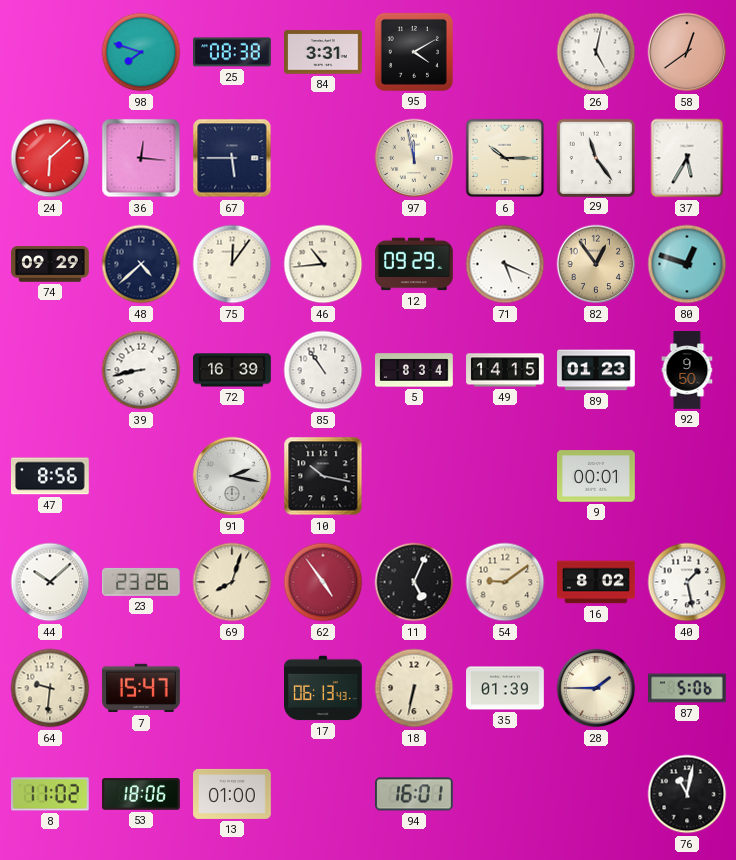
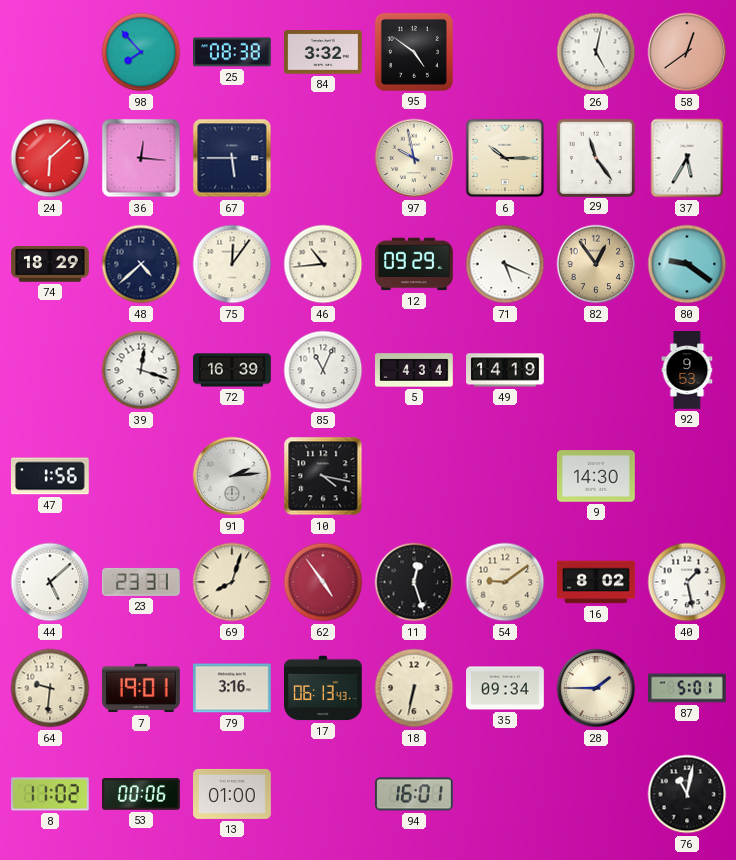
98: 7:48 -> 7:53 (141, 52)
84: 3:31 -> 3:32 (323, 52)
95: 4:10 -> 4:51 (414, 52)
97: 11:58 -> 9:58 (414, 158)
74: 09:29 -> 18:29 (50, 264)
80: 12:48 -> 9:21 (687, 264)
39: 8:43 -> 12:18 (141, 370)
85: 10:54 -> 11:04 (323, 370)
5: 8:34 -> 4:34 (414, 370)
49: 14:15 -> 14:19 (505, 370)
89: 01:23 -> none (596, 370)
92: 9:50 -> 9:53 (687, 370)
47: 8:56 -> 1:56 (51, 476)
91: 2:17 -> 2:14 (232, 476)
10: 10:17 -> 4:17 (323, 476)
9: 00:01 -> 14:30 (596, 476)
44: 10:08 -> 5:08 (50, 582)
23: 23:26 -> 23:31 (142, 582)
11: 5:04 -> 12:27 (414, 582)
7: 15:47 -> 19:01 (141, 688)
79: none -> 3:16 (233, 688)
35: 01:39 -> 09:34 (505, 688)
87: 5:06 -> 5:01 (687, 688)
53: 18:06 -> 00:06 (141, 794)
